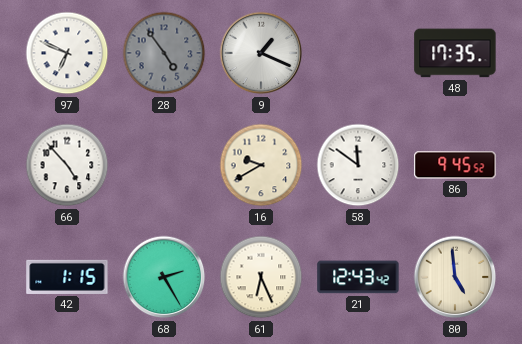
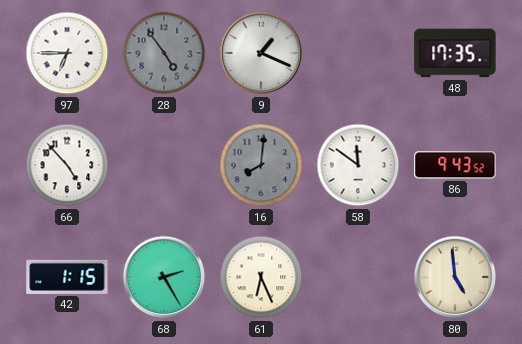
97: 6:49 -> 6:45 (67, 53)
16: 9:40 -> 8:01 (261, 165)
16 dial: cream -> grey (261, 165)
86: 9:45 -> 9:43 (455, 165)
21: 12:43 -> none (358, 277)
